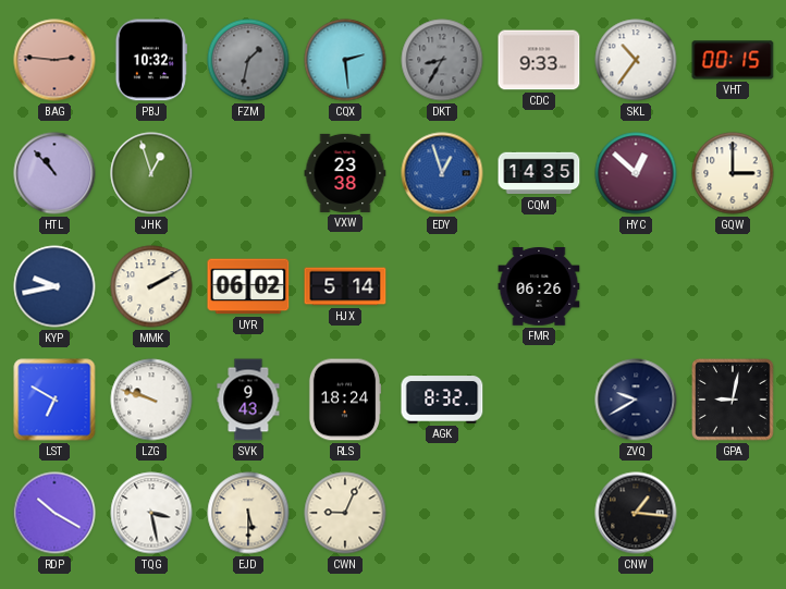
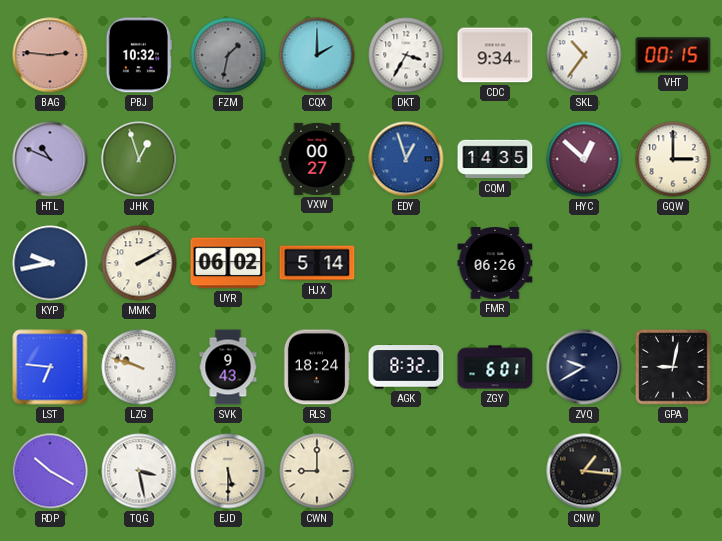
CQX: 2:29 -> 2:00 (317, 55)
DKT: 8:35 -> 3:35 (406, 55)
DKT dial: grey -> white (406, 55)
CDC: 9:33 -> 9:34 (495, 55)
HTL: 10:53 -> 10:49 (50, 159)
VXW: 23:38 -> 00:27 (317, 159)
LST: 6:50 -> 6:46 (50, 367)
ZGY: none -> 6:01 (495, 367)
CWN: 9:04 -> 9:00 (317, 471)
